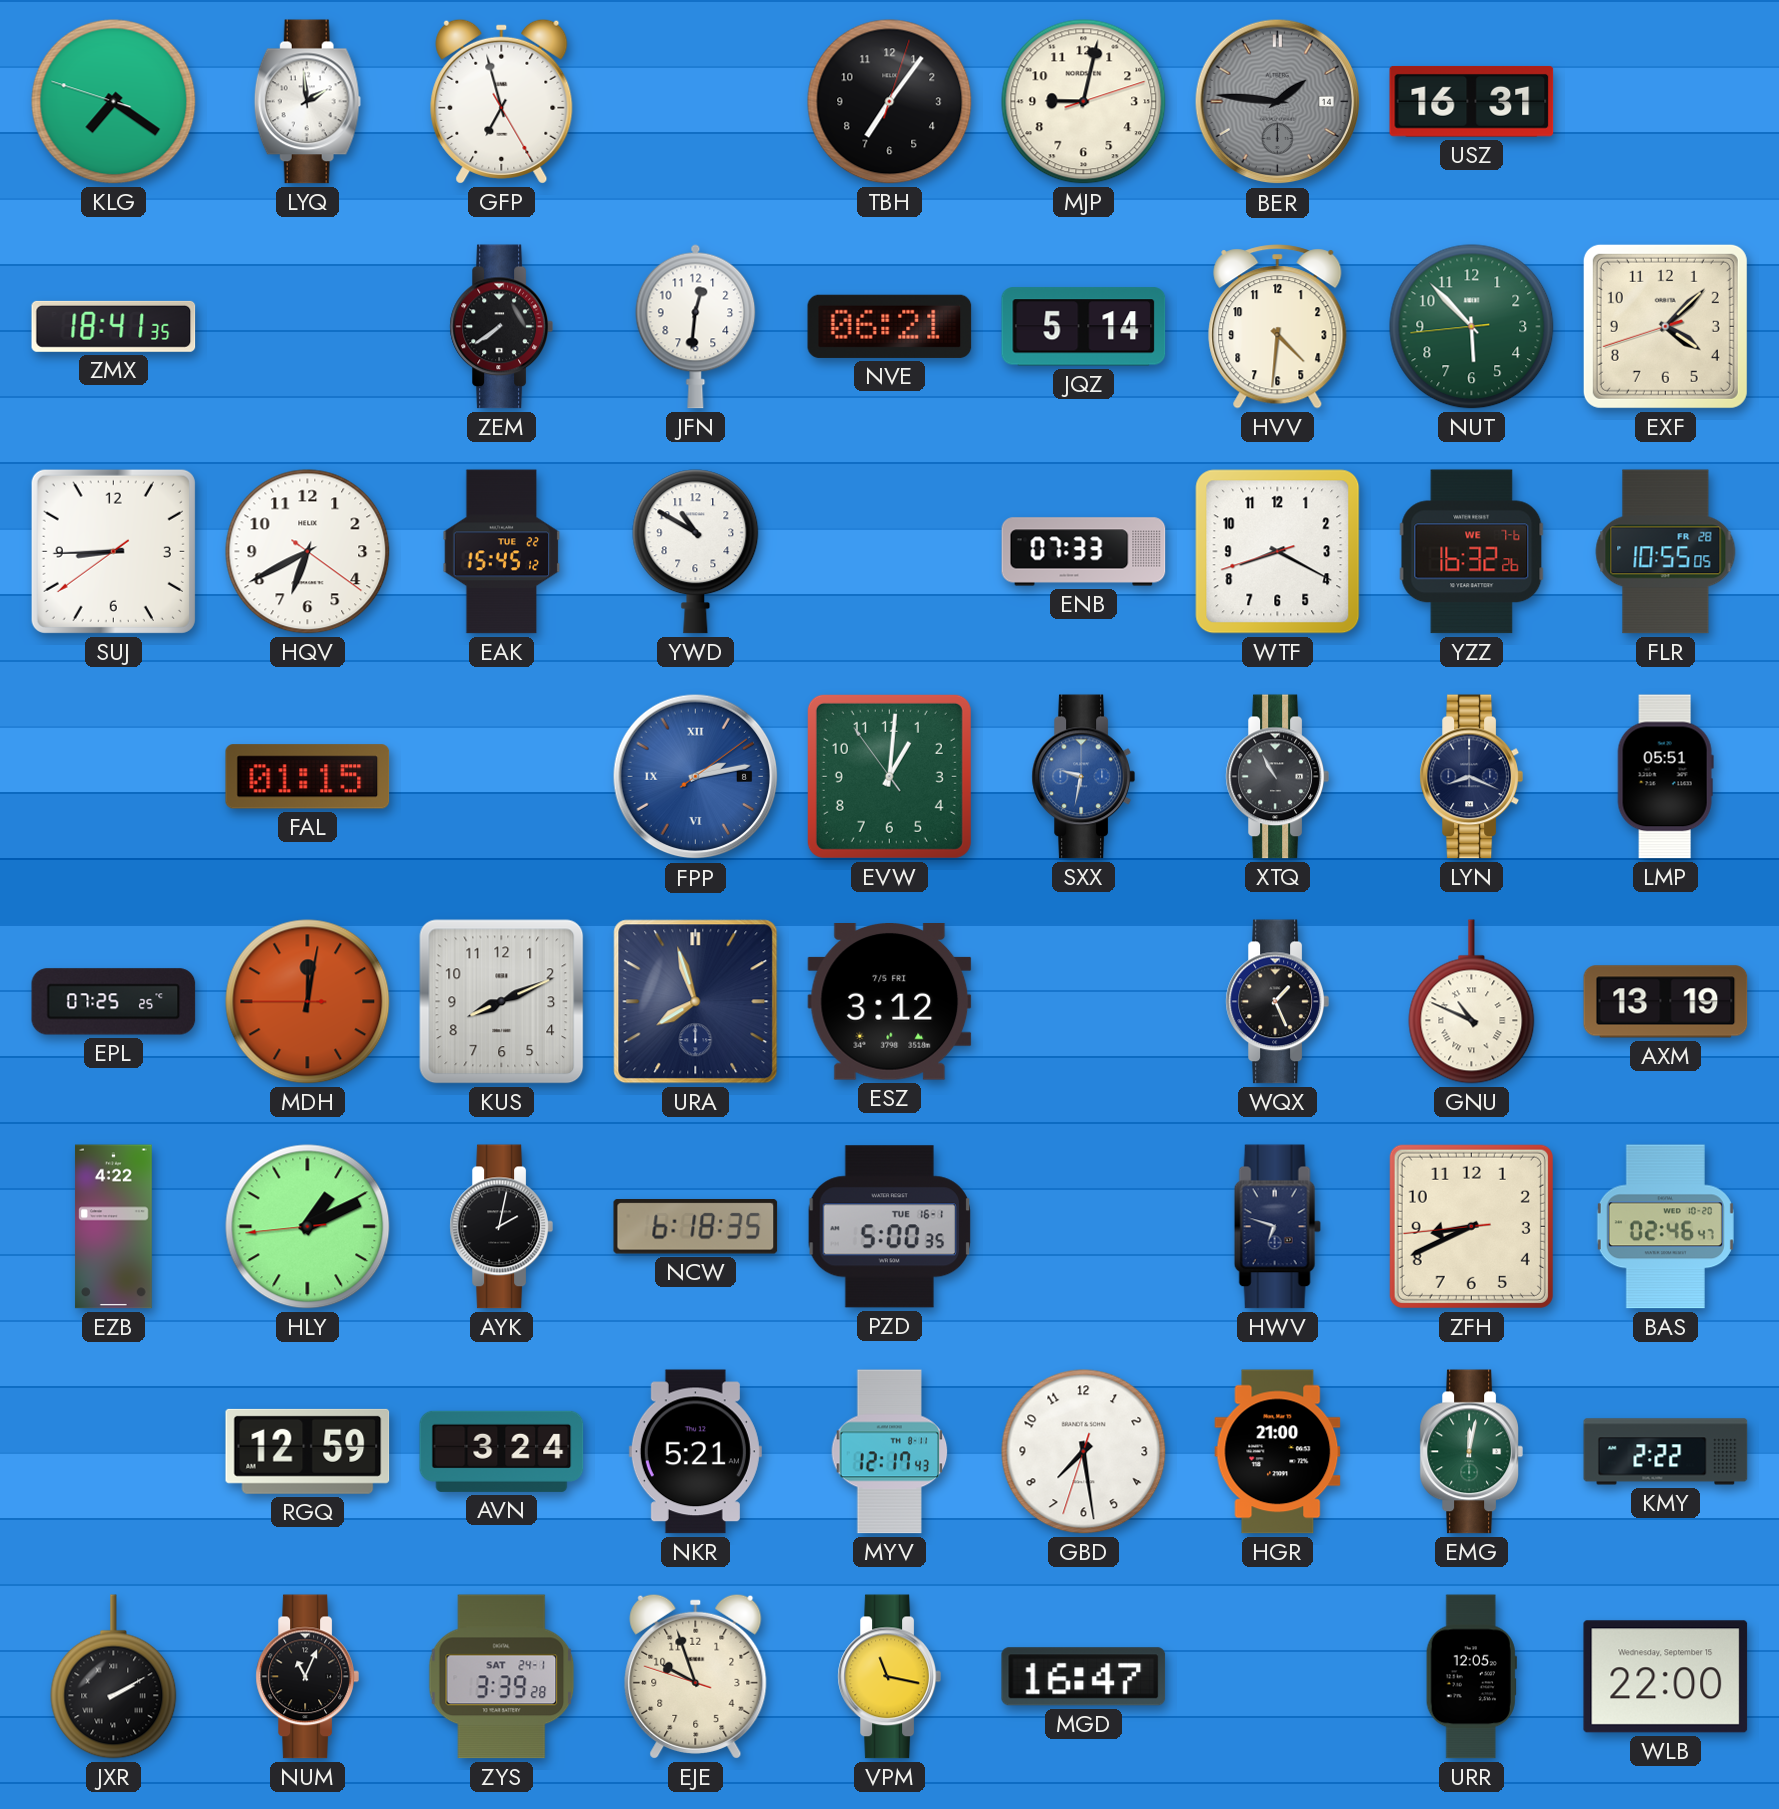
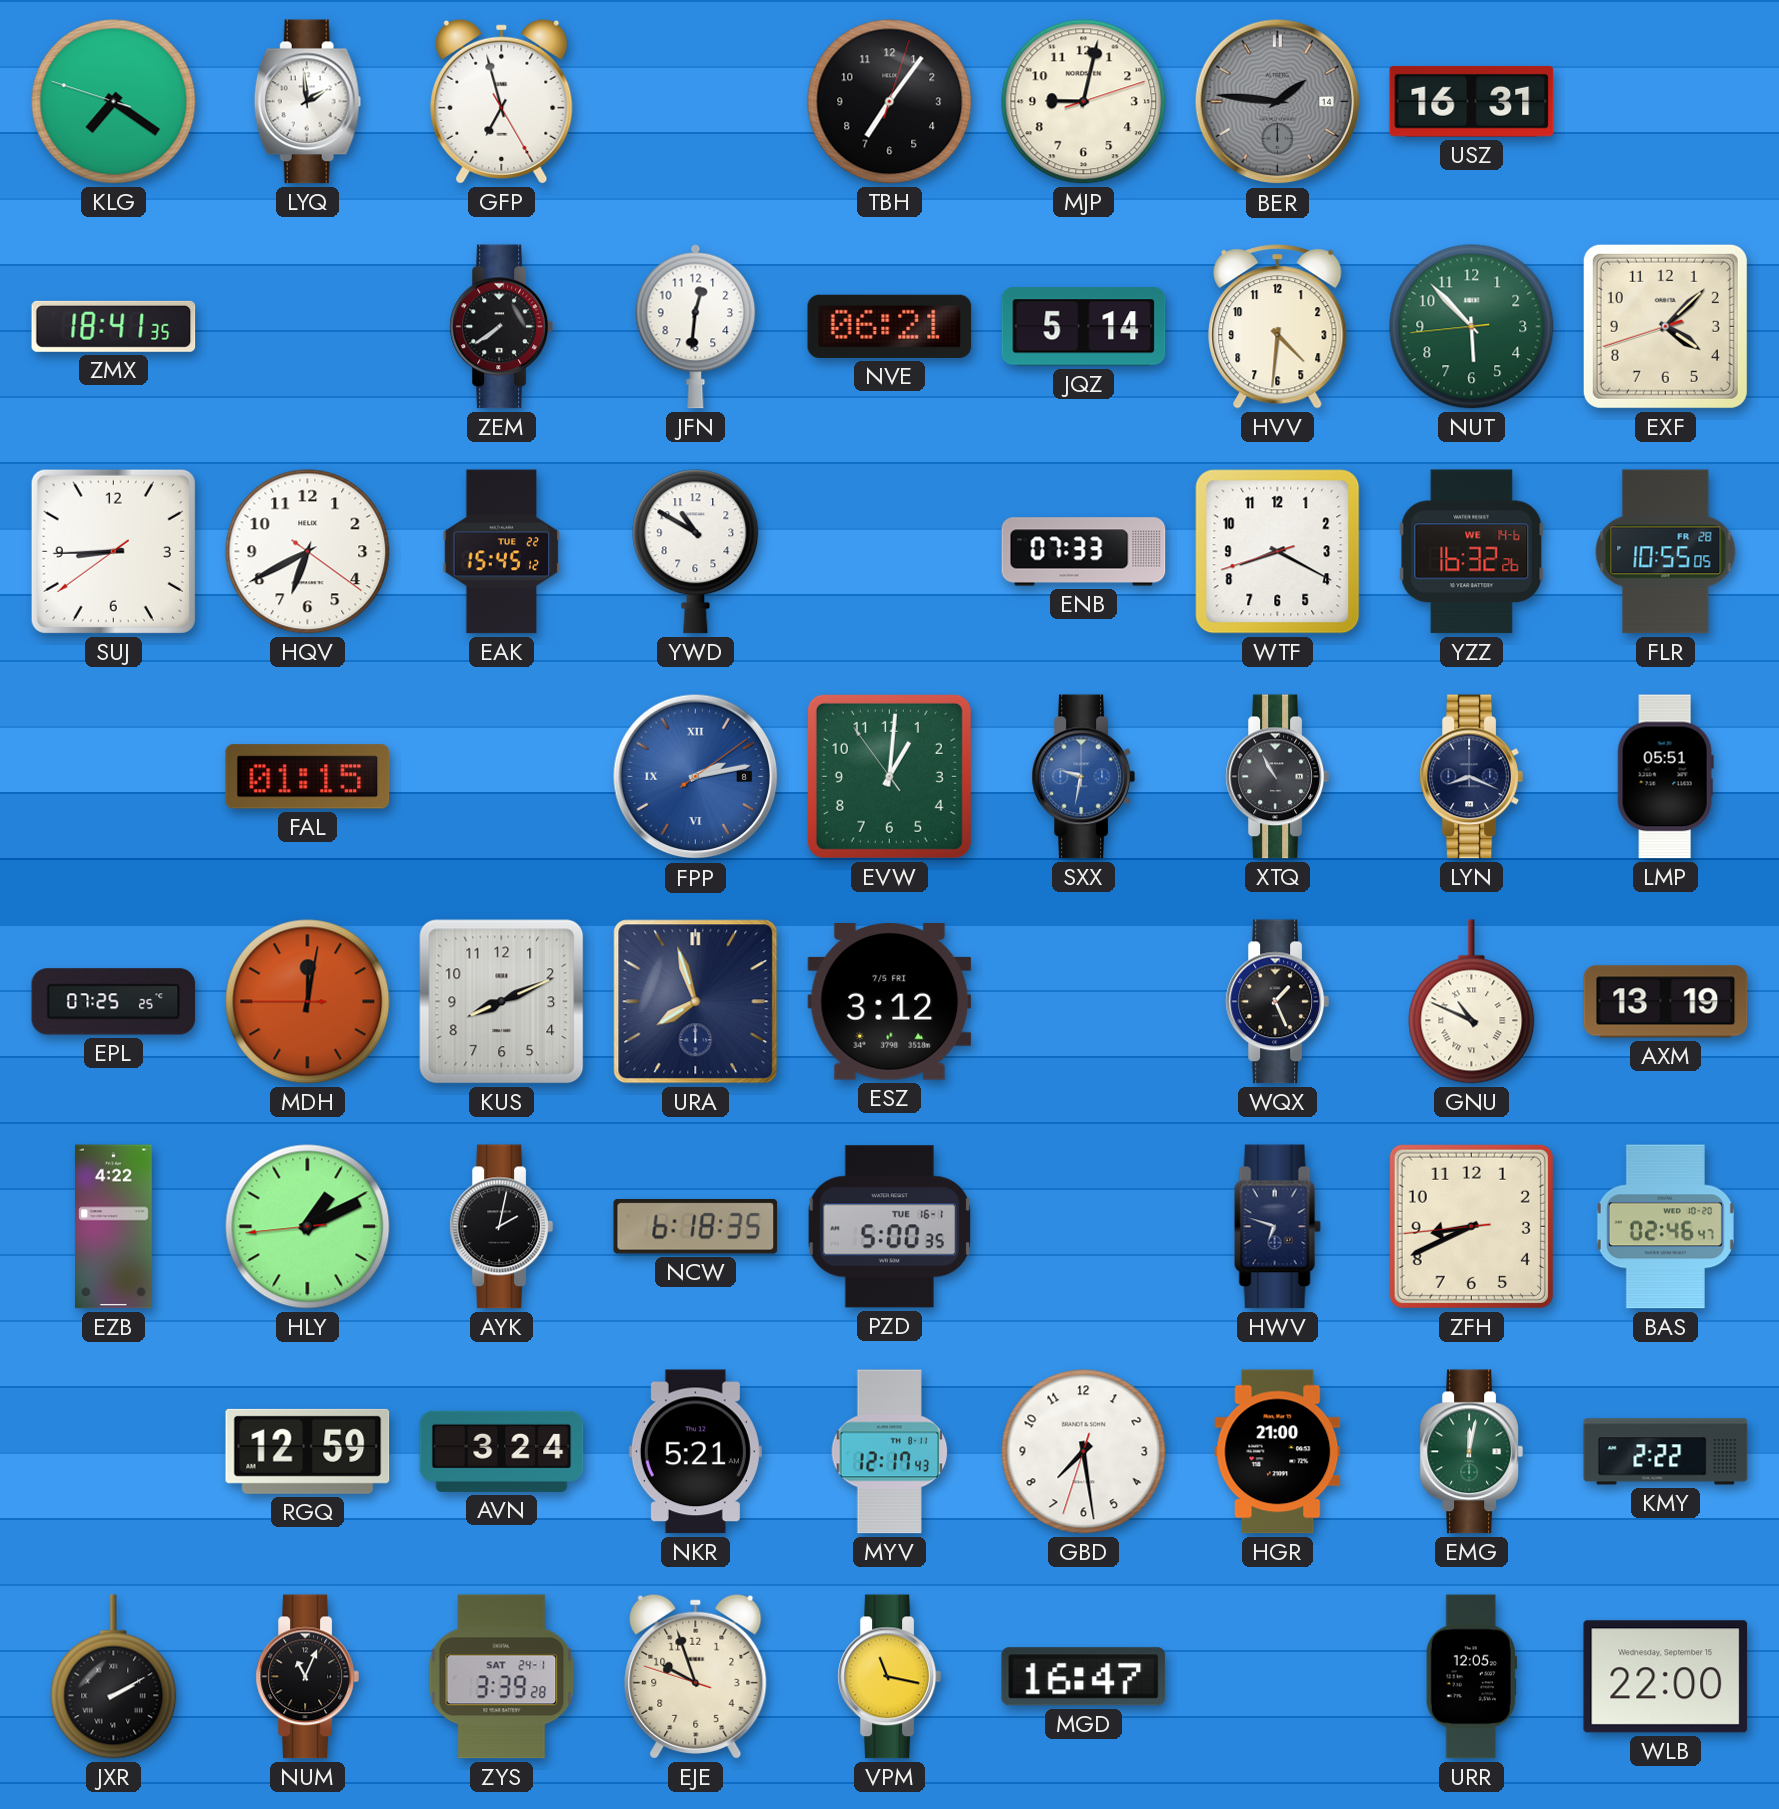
YZZ date: WE 7-6 -> WE 14-6 (1472, 552)
